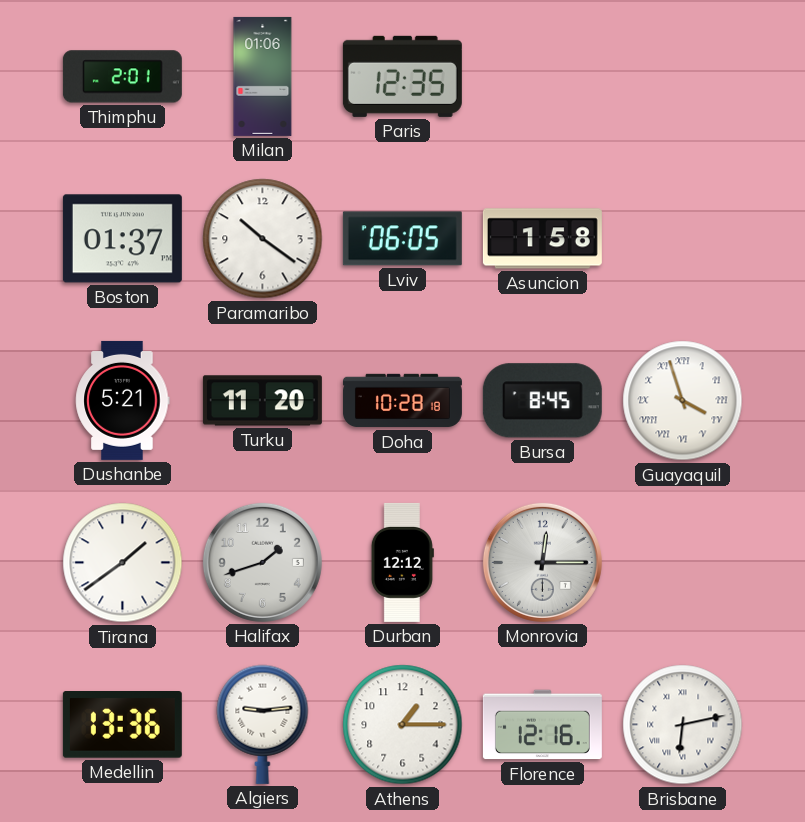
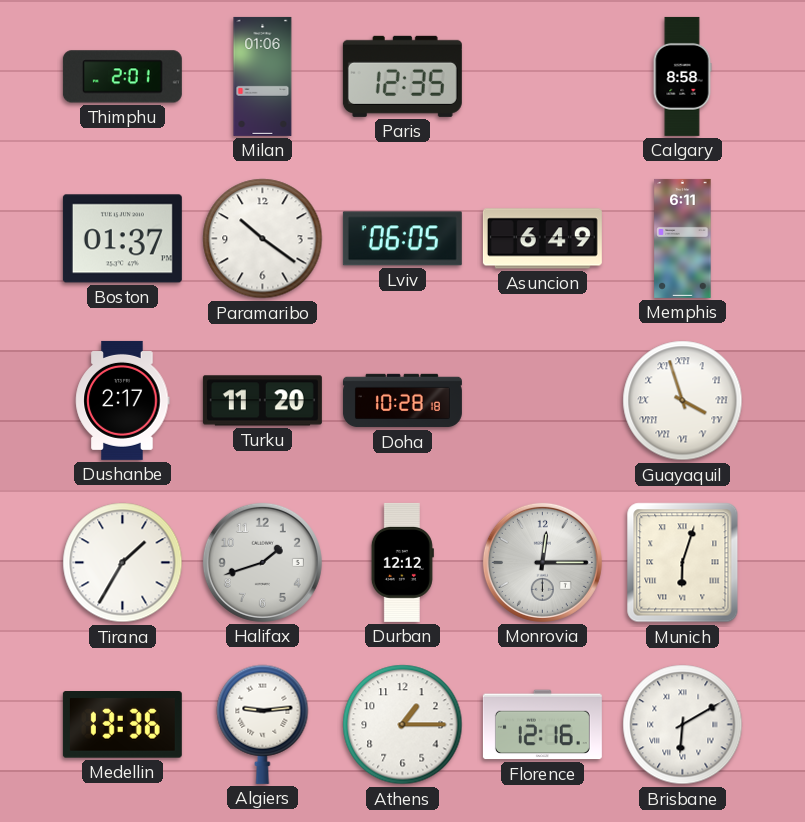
Calgary: none -> 8:58 (682, 76)
Asuncion: 1:58 -> 6:49 (542, 239)
Memphis: none -> 6:11 (683, 238)
Dushanbe: 5:21 -> 2:17 (123, 400)
Bursa: 8:45 -> none (542, 401)
Tirana: 1:39 -> 1:35 (123, 563)
Munich: none -> 6:03 (683, 563)
Brisbane: 6:13 -> 6:10 (683, 725)
